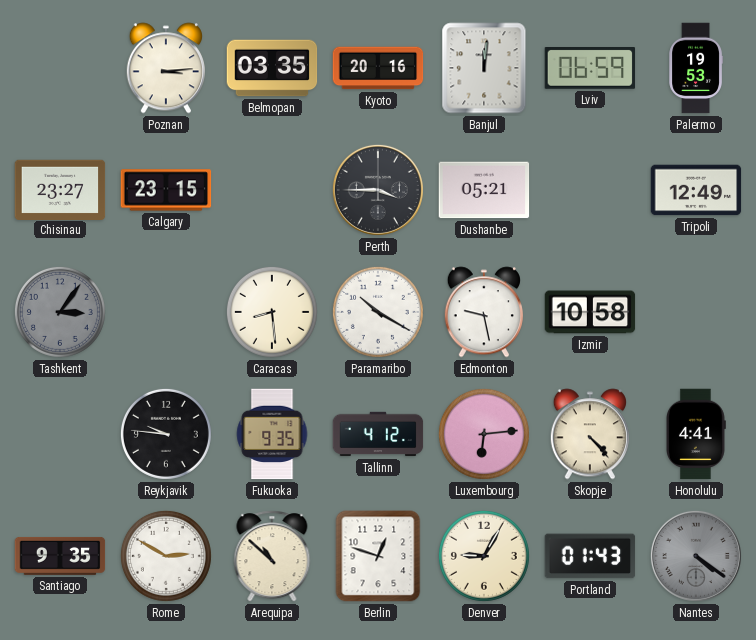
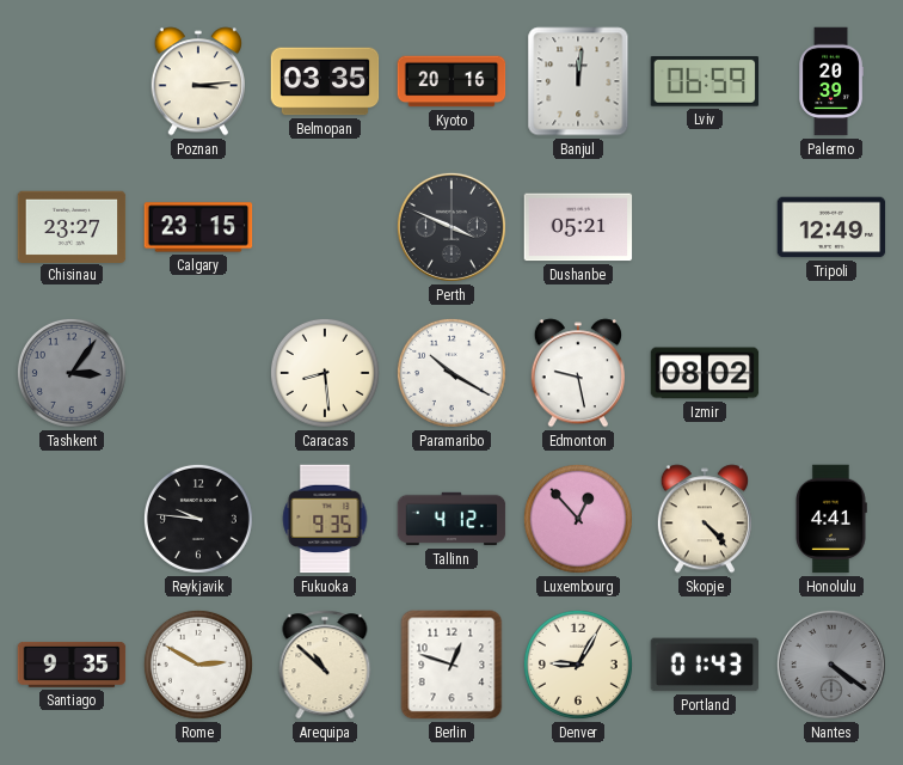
Palermo: 19:53 -> 20:39 (831, 81)
Perth: 3:45 -> 3:49 (451, 227)
Izmir: 10:58 -> 08:02 (705, 373)
Luxembourg: 6:14 -> 12:53 (578, 519)
